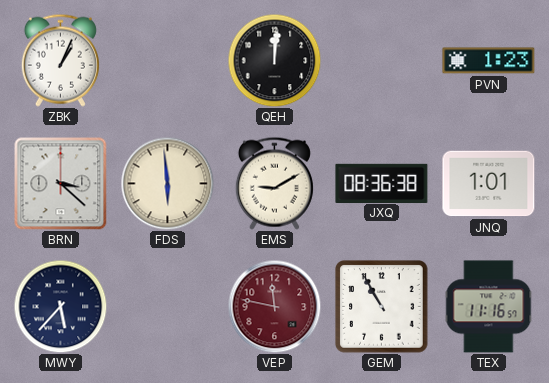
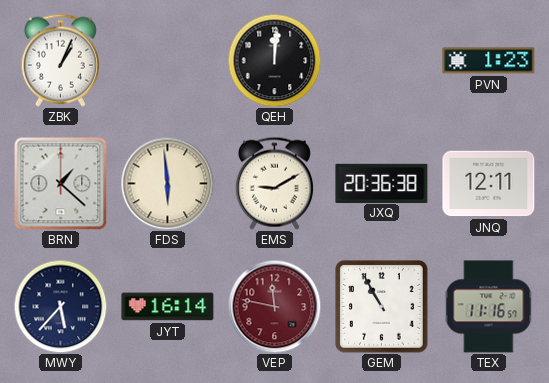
BRN: 3:22 -> 1:22 (60, 183)
JXQ: 08:36 -> 20:36 (382, 183)
JNQ: 1:01 -> 12:11 (489, 184)
JYT: none -> 16:14 (168, 307)
